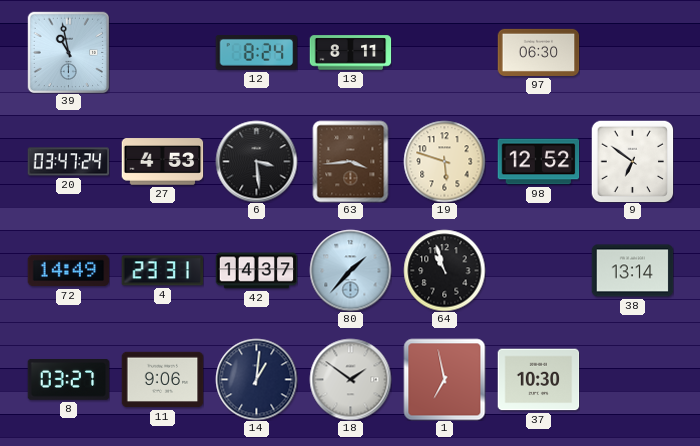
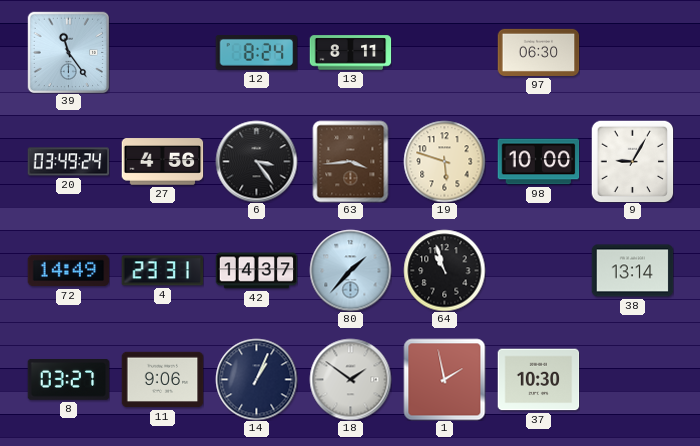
39: 10:58 -> 11:24 (68, 52)
20: 03:47 -> 03:49 (68, 162)
27: 4:53 -> 4:56 (162, 162)
6: 3:29 -> 3:24 (256, 161)
98: 12:52 -> 10:00 (538, 162)
9: 6:51 -> 9:05 (632, 161)
14: 1:01 -> 1:04 (256, 379)
1: 6:58 -> 1:58 (444, 379)
